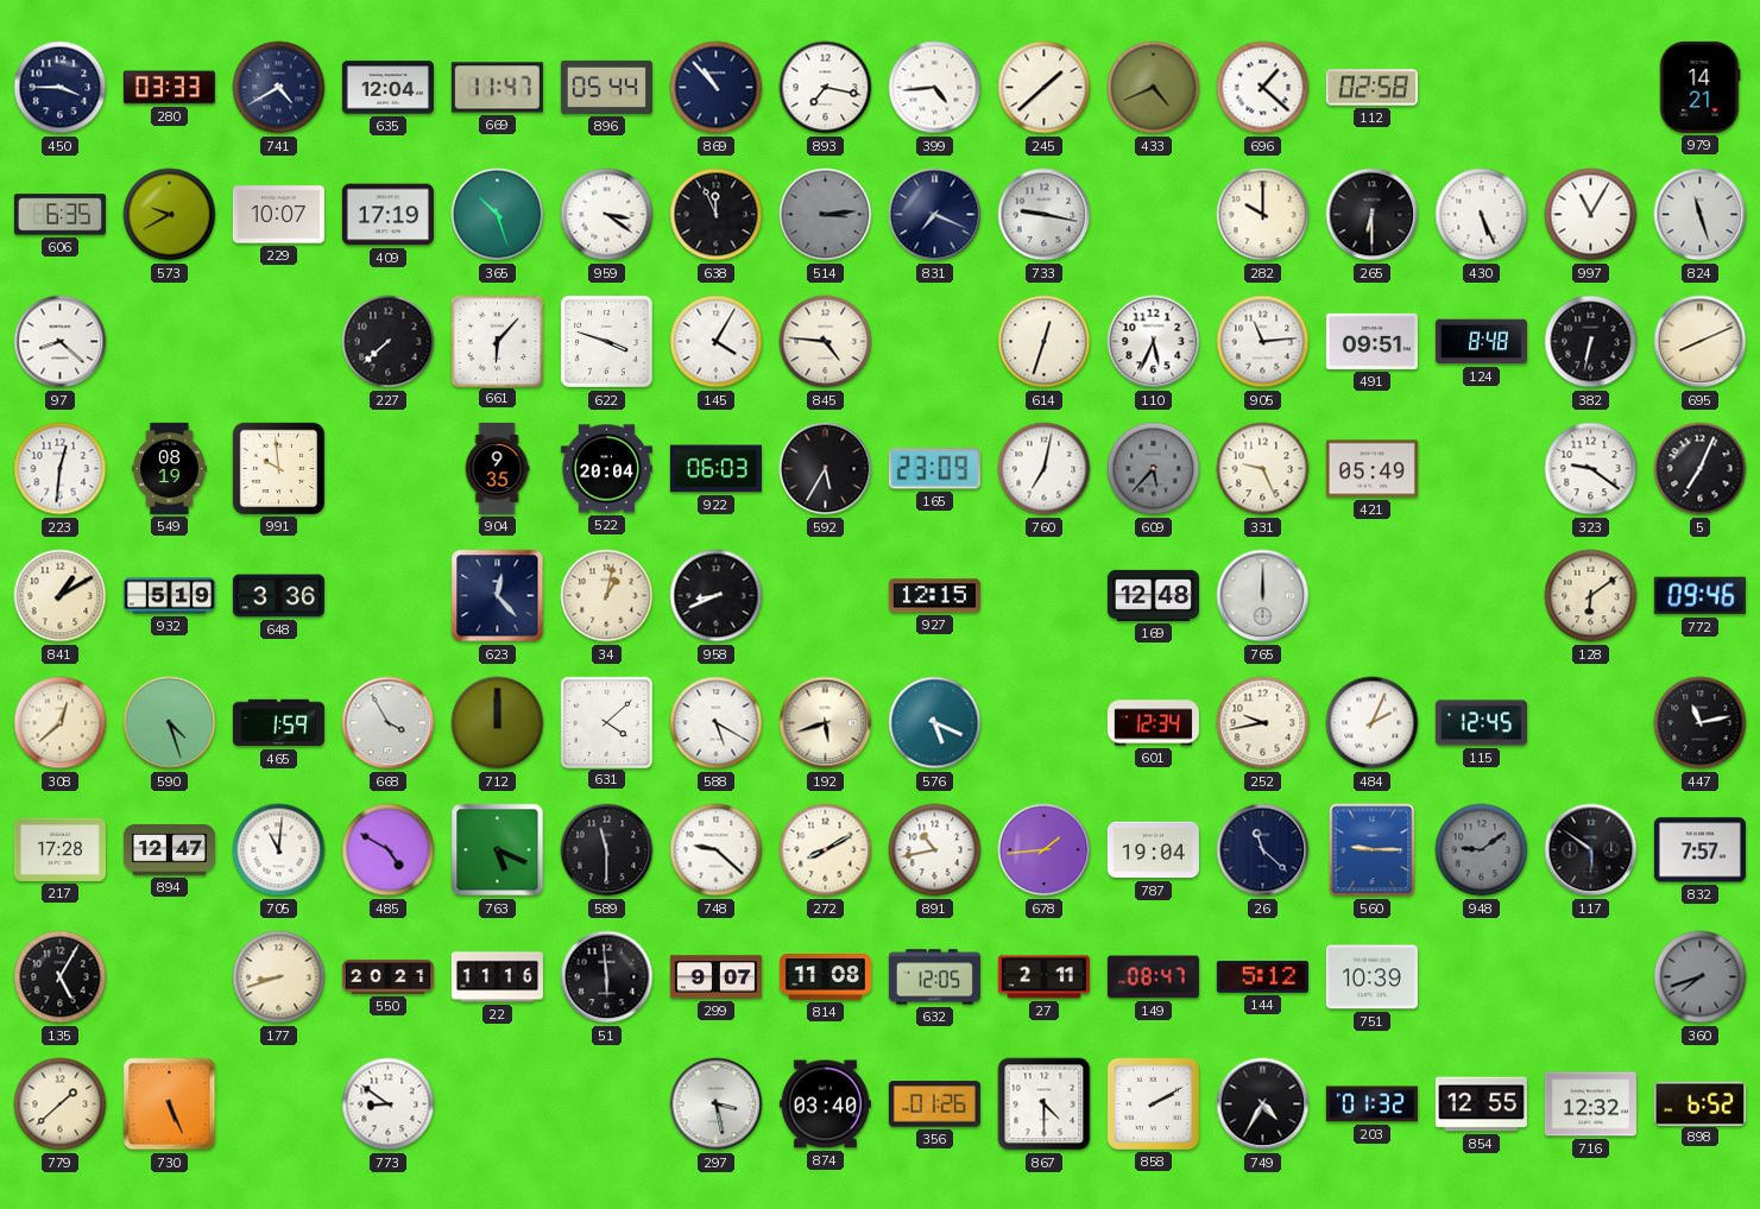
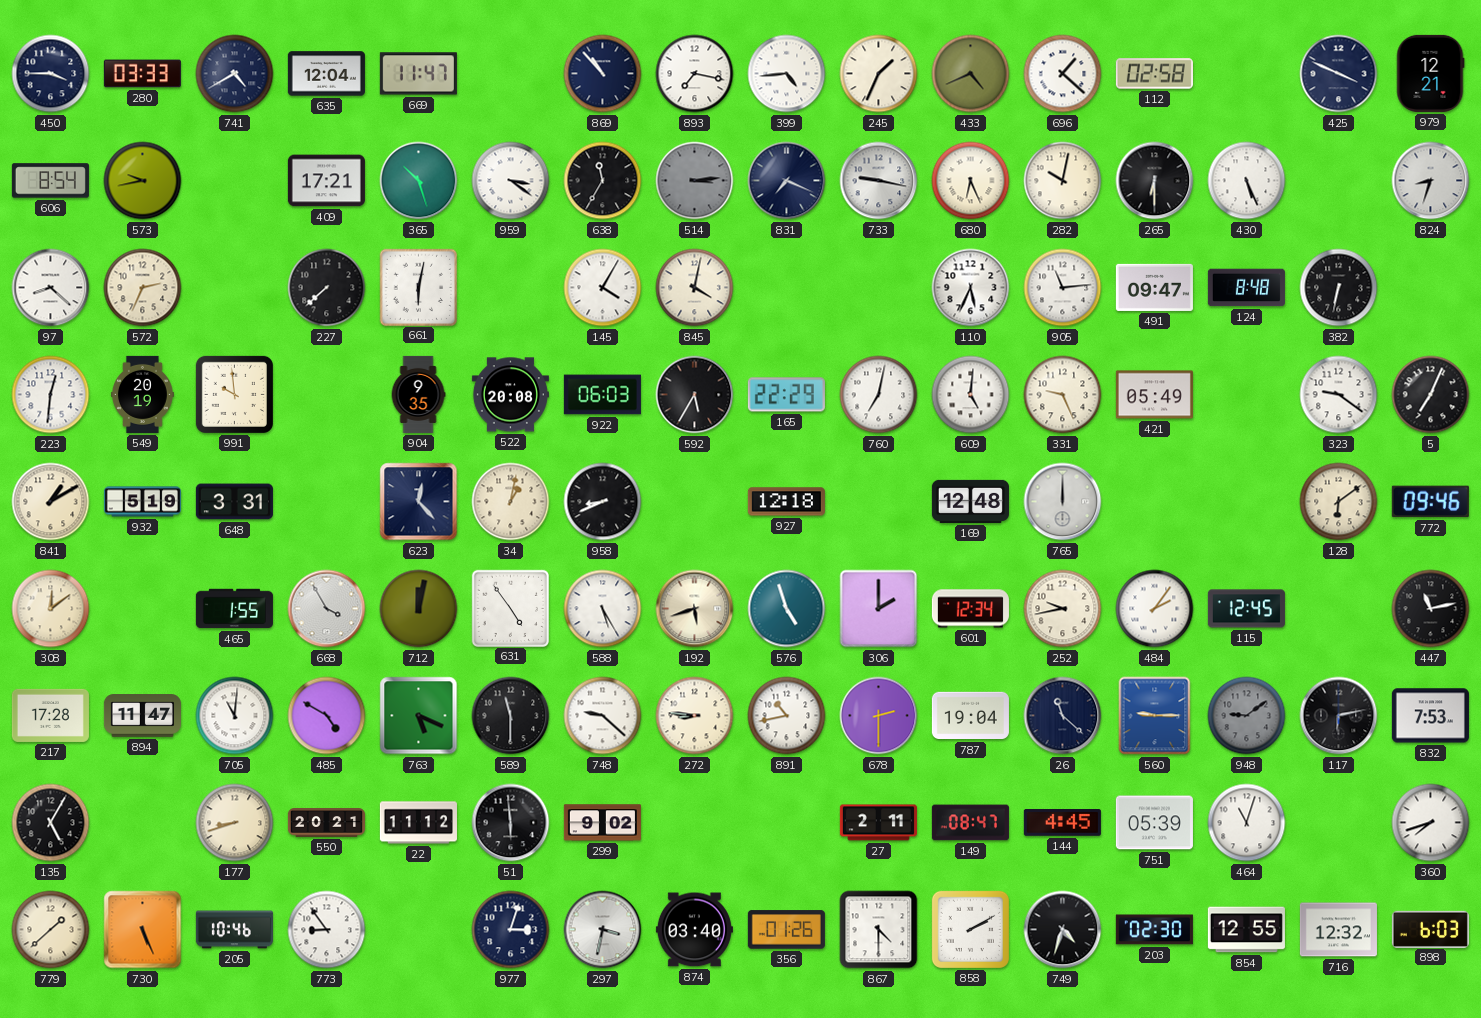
896: 05:44 -> none (606, 87)
245: 1:38 -> 1:34 (879, 74)
425: none -> 3:49 (1339, 74)
979: 14:21 -> 12:21 (1430, 73)
606: 6:35 -> 8:54 (50, 181)
573: 9:40 -> 9:43 (143, 181)
229: 10:07 -> none (278, 215)
409: 17:19 -> 17:21 (326, 181)
638: 11:56 -> 11:35 (603, 181)
680: none -> 6:26 (971, 181)
282: 10:00 -> 10:02 (1063, 181)
997: 11:05 -> none (1591, 215)
824: 11:27 -> 8:33 (1431, 181)
572: none -> 2:34 (143, 288)
661: 6:07 -> 6:02 (418, 287)
622: 3:48 -> none (607, 342)
845: 4:46 -> 4:02 (695, 288)
614: 12:33 -> none (1045, 342)
491: 09:51 -> 09:47 (1154, 287)
695: 8:11 -> none (1701, 342)
549: 08:19 -> 20:19 (142, 394)
522: 20:04 -> 20:08 (510, 395)
165: 23:09 -> 22:29 (786, 395)
609: 5:37 -> 5:01 (971, 395)
609 dial: grey -> white (971, 395)
648: 3:36 -> 3:31 (234, 502)
927: 12:15 -> 12:18 (786, 502)
308: 12:38 -> 12:09 (51, 609)
590: 4:27 -> none (170, 723)
465: 1:59 -> 1:55 (234, 609)
712: 12:00 -> 12:02 (419, 609)
631: 4:08 -> 4:54 (510, 608)
588: 5:20 -> 5:25 (603, 609)
576: 5:19 -> 4:57 (787, 609)
306: none -> 2:00 (879, 609)
484: 2:04 -> 2:06 (1155, 609)
894: 12:47 -> 11:47 (142, 716)
272: 8:10 -> 8:46 (695, 716)
678: 1:44 -> 2:30 (879, 716)
117: 5:51 -> 6:13 (1339, 716)
832: 7:57 -> 7:53 (1430, 716)
22: 11:16 -> 11:12 (418, 823)
299: 9:07 -> 9:02 (602, 823)
814: 11:08 -> none (825, 977)
632: 12:05 -> none (934, 977)
144: 5:12 -> 4:45 (1062, 823)
751: 10:39 -> 05:39 (1154, 823)
464: none -> 11:03 (1247, 823)
360 dial: grey -> white (1431, 823)
205: none -> 10:46 (234, 930)
773: 8:51 -> 8:54 (327, 930)
977: none -> 3:03 (511, 930)
297: 3:28 -> 3:32 (603, 930)
749: 4:35 -> 4:33 (1063, 930)
203: 01:32 -> 02:30 (1154, 930)
898: 6:52 -> 6:03 (1430, 929)
